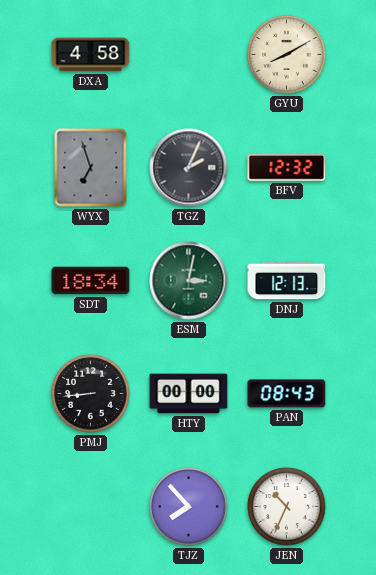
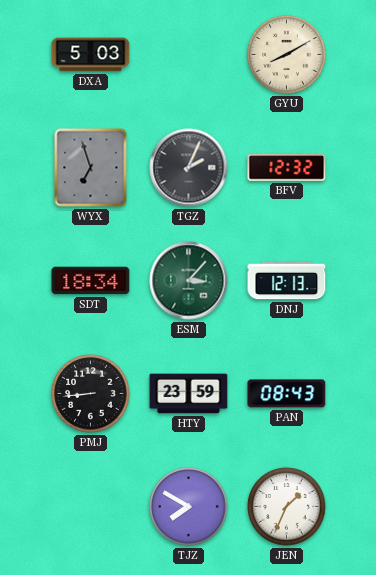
DXA: 4:58 -> 5:03 (91, 55)
ESM: 3:02 -> 3:07 (189, 281)
HTY: 00:00 -> 23:59 (189, 394)
TJZ: 7:53 -> 7:50 (189, 507)
JEN: 10:34 -> 1:34 (287, 507)
